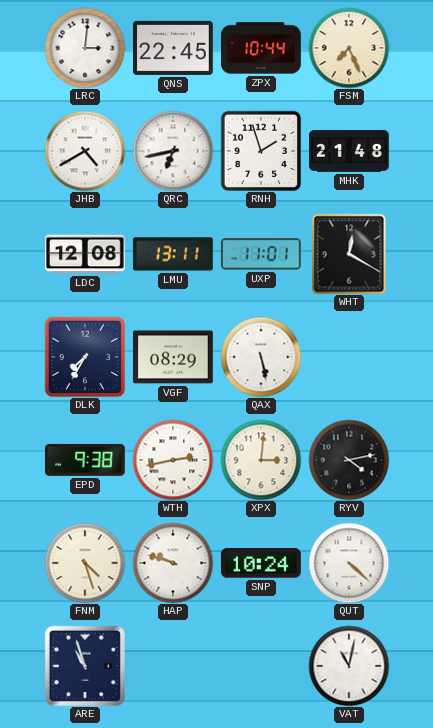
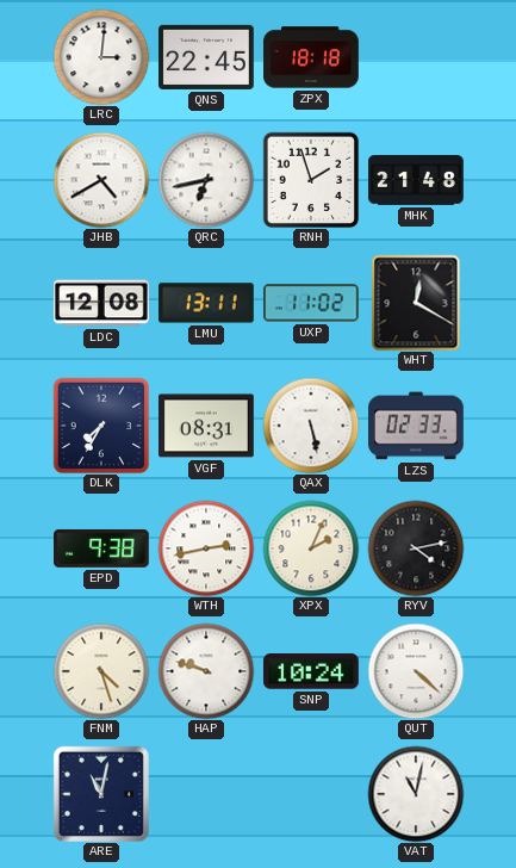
ZPX: 10:44 -> 18:18 (312, 57)
FSM: 7:26 -> none (349, 48)
UXP: 11:01 -> 11:02 (311, 303)
VGF: 08:29 -> 08:31 (207, 426)
LZS: none -> 02:33 (417, 426)
XPX: 3:01 -> 2:04 (311, 548)
ARE: 10:57 -> 11:02 (101, 794)
